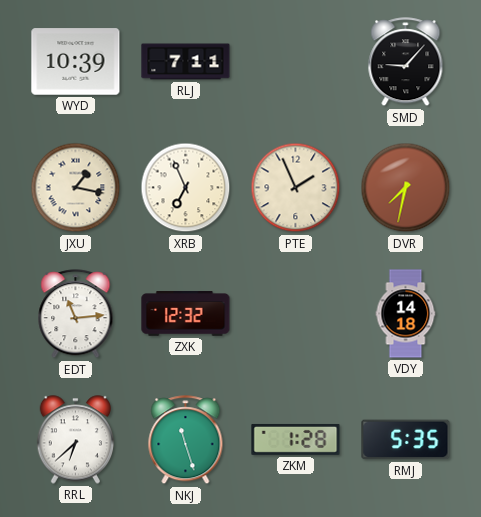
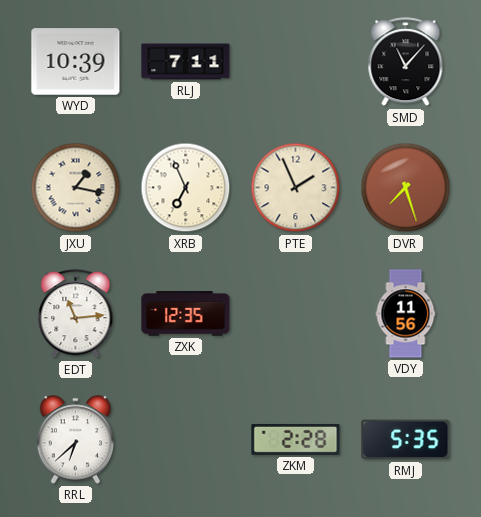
SMD: 9:07 -> 11:07 (406, 62)
DVR: 7:32 -> 7:27 (406, 188)
ZXK: 12:32 -> 12:35 (186, 314)
VDY: 14:18 -> 11:56 (406, 314)
NKJ: 11:27 -> none (186, 440)
ZKM: 1:28 -> 2:28 (296, 439)
